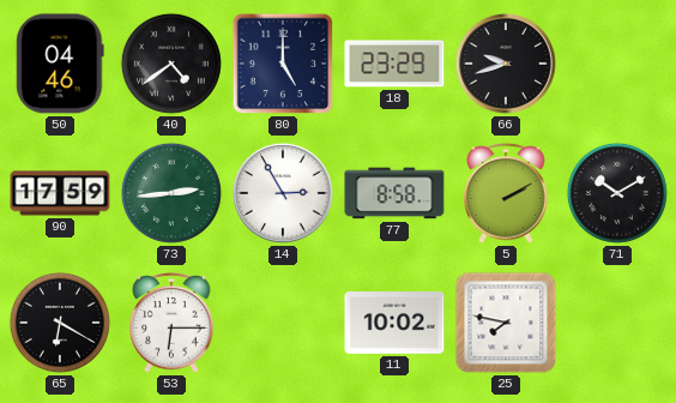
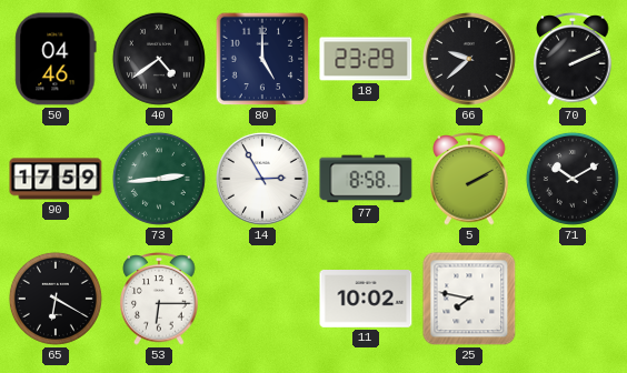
66: 9:42 -> 9:38 (469, 59)
70: none -> 2:11 (573, 59)
